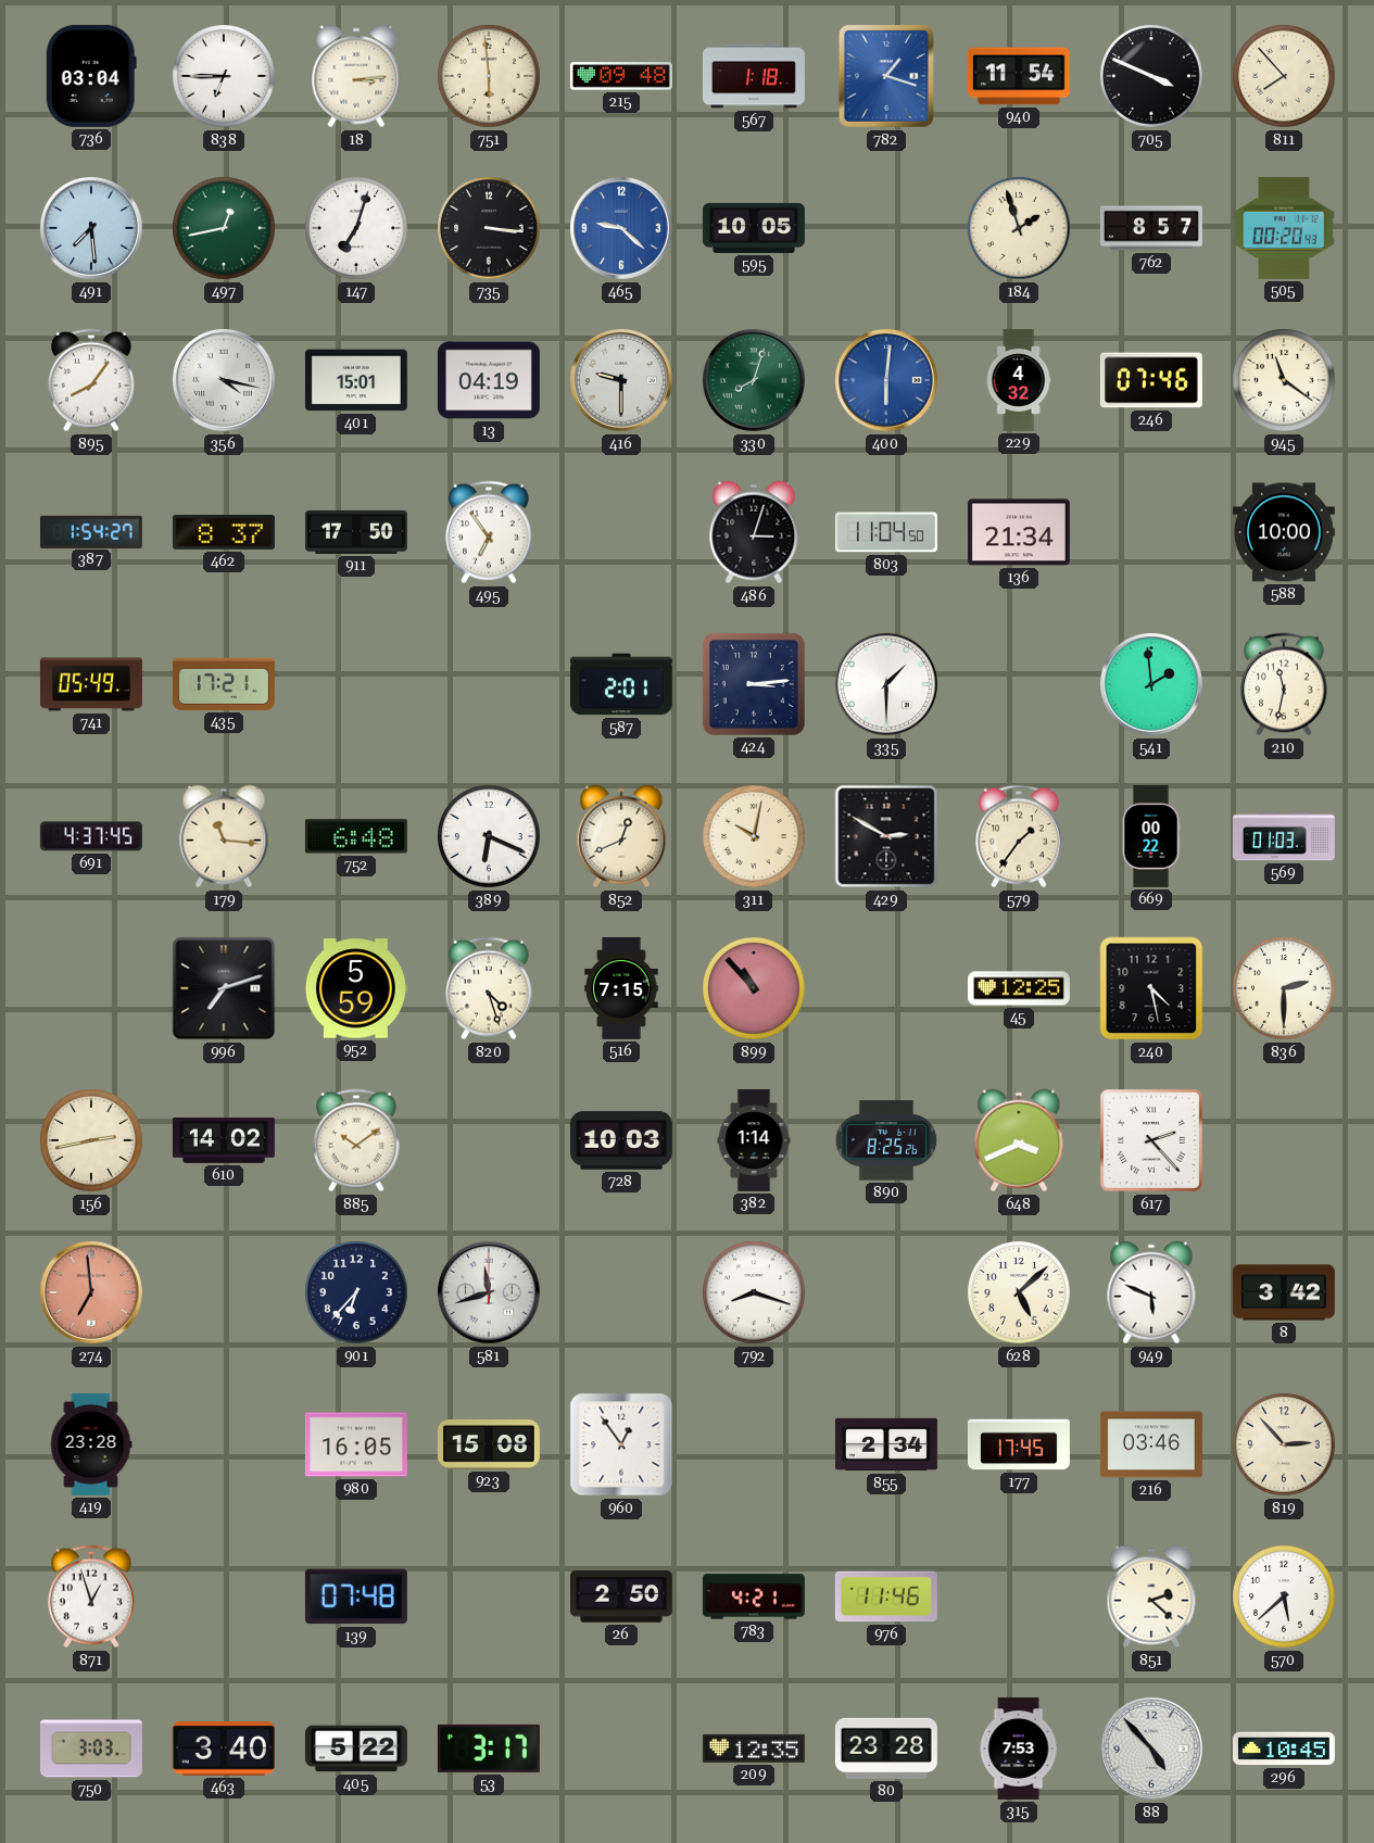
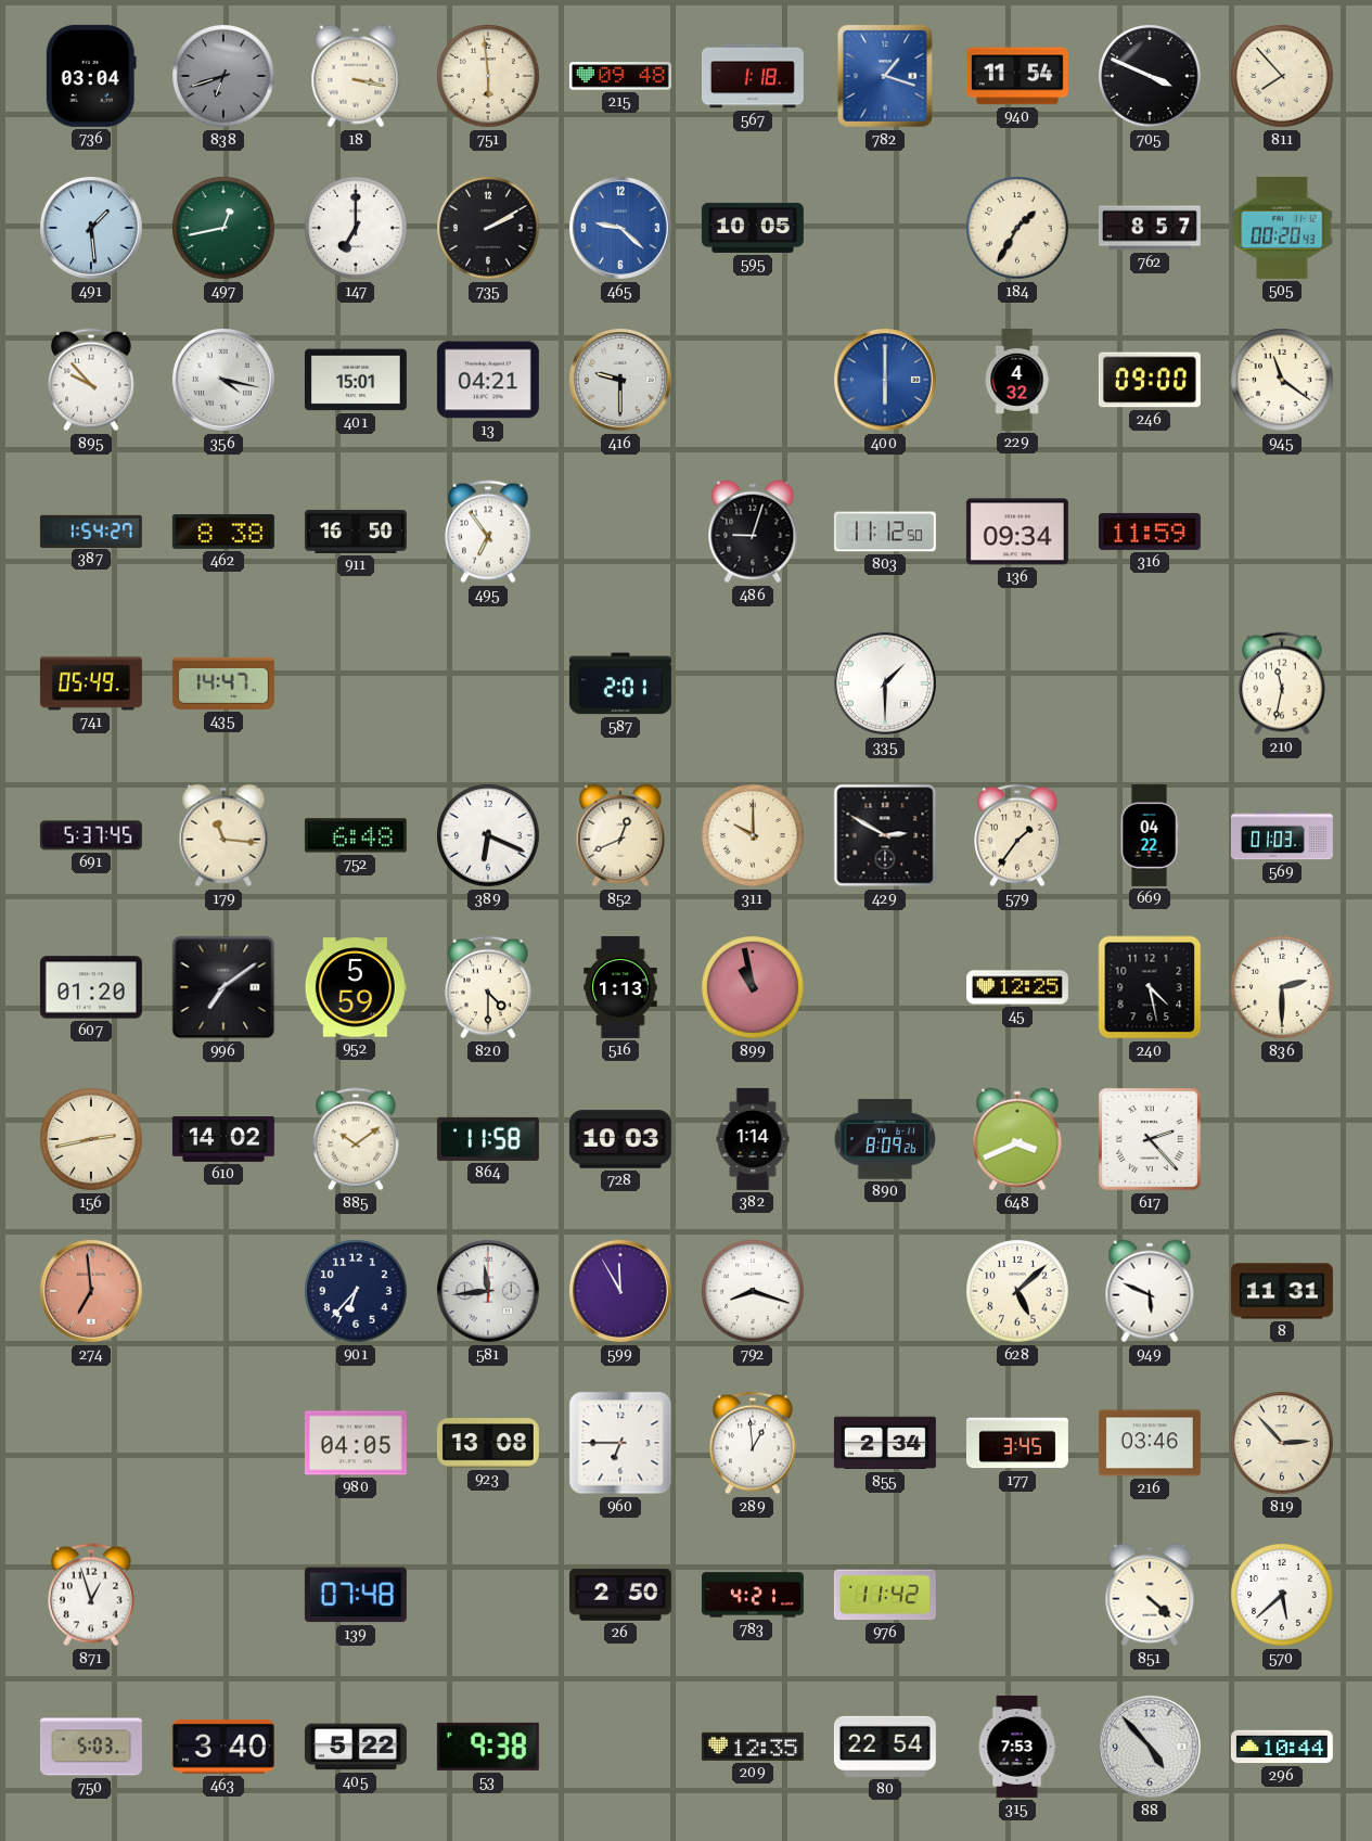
838: 6:45 -> 6:42 (223, 76)
838 dial: white -> grey (223, 76)
18: 3:14 -> 3:17 (356, 76)
491: 7:29 -> 1:29 (91, 228)
147: 7:03 -> 7:00 (356, 228)
735: 3:16 -> 2:10 (488, 228)
184: 1:57 -> 1:35 (1017, 228)
895: 8:06 -> 9:53 (92, 380)
13: 04:19 -> 04:21 (488, 380)
330: 8:03 -> none (754, 380)
400: 6:01 -> 6:00 (885, 380)
246: 07:46 -> 09:00 (1150, 380)
462: 8:37 -> 8:38 (223, 532)
911: 17:50 -> 16:50 (356, 532)
486: 3:03 -> 9:03 (753, 532)
803: 11:04 -> 11:12 (885, 532)
136: 21:34 -> 09:34 (1017, 532)
316: none -> 11:59 (1150, 532)
588: 10:00 -> none (1284, 532)
435: 17:21 -> 14:47 (223, 683)
424: 3:14 -> none (754, 684)
541: 1:59 -> none (1151, 684)
691: 4:37 -> 5:37 (91, 835)
311: 10:02 -> 10:00 (753, 835)
669: 00:22 -> 04:22 (1150, 835)
607: none -> 01:20 (91, 987)
996: 7:12 -> 7:09 (223, 987)
820: 4:27 -> 4:30 (489, 987)
516: 7:15 -> 1:13 (620, 987)
899: 10:53 -> 10:58 (753, 987)
864: none -> 11:58 (488, 1139)
890: 8:25 -> 8:09 (885, 1139)
581: 11:42 -> 11:44 (488, 1291)
599: none -> 11:55 (620, 1291)
8: 3:42 -> 11:31 (1282, 1291)
419: 23:28 -> none (91, 1444)
980: 16:05 -> 04:05 (356, 1443)
923: 15:08 -> 13:08 (488, 1443)
960: 12:54 -> 6:45 (620, 1443)
289: none -> 12:59 (754, 1443)
177: 17:45 -> 3:45 (1017, 1443)
976: 11:46 -> 11:42 (885, 1595)
851: 2:22 -> 4:22 (1150, 1595)
750: 3:03 -> 5:03 (91, 1747)
53: 3:17 -> 9:38 (488, 1747)
80: 23:28 -> 22:54 (885, 1747)
296: 10:45 -> 10:44 (1282, 1747)
